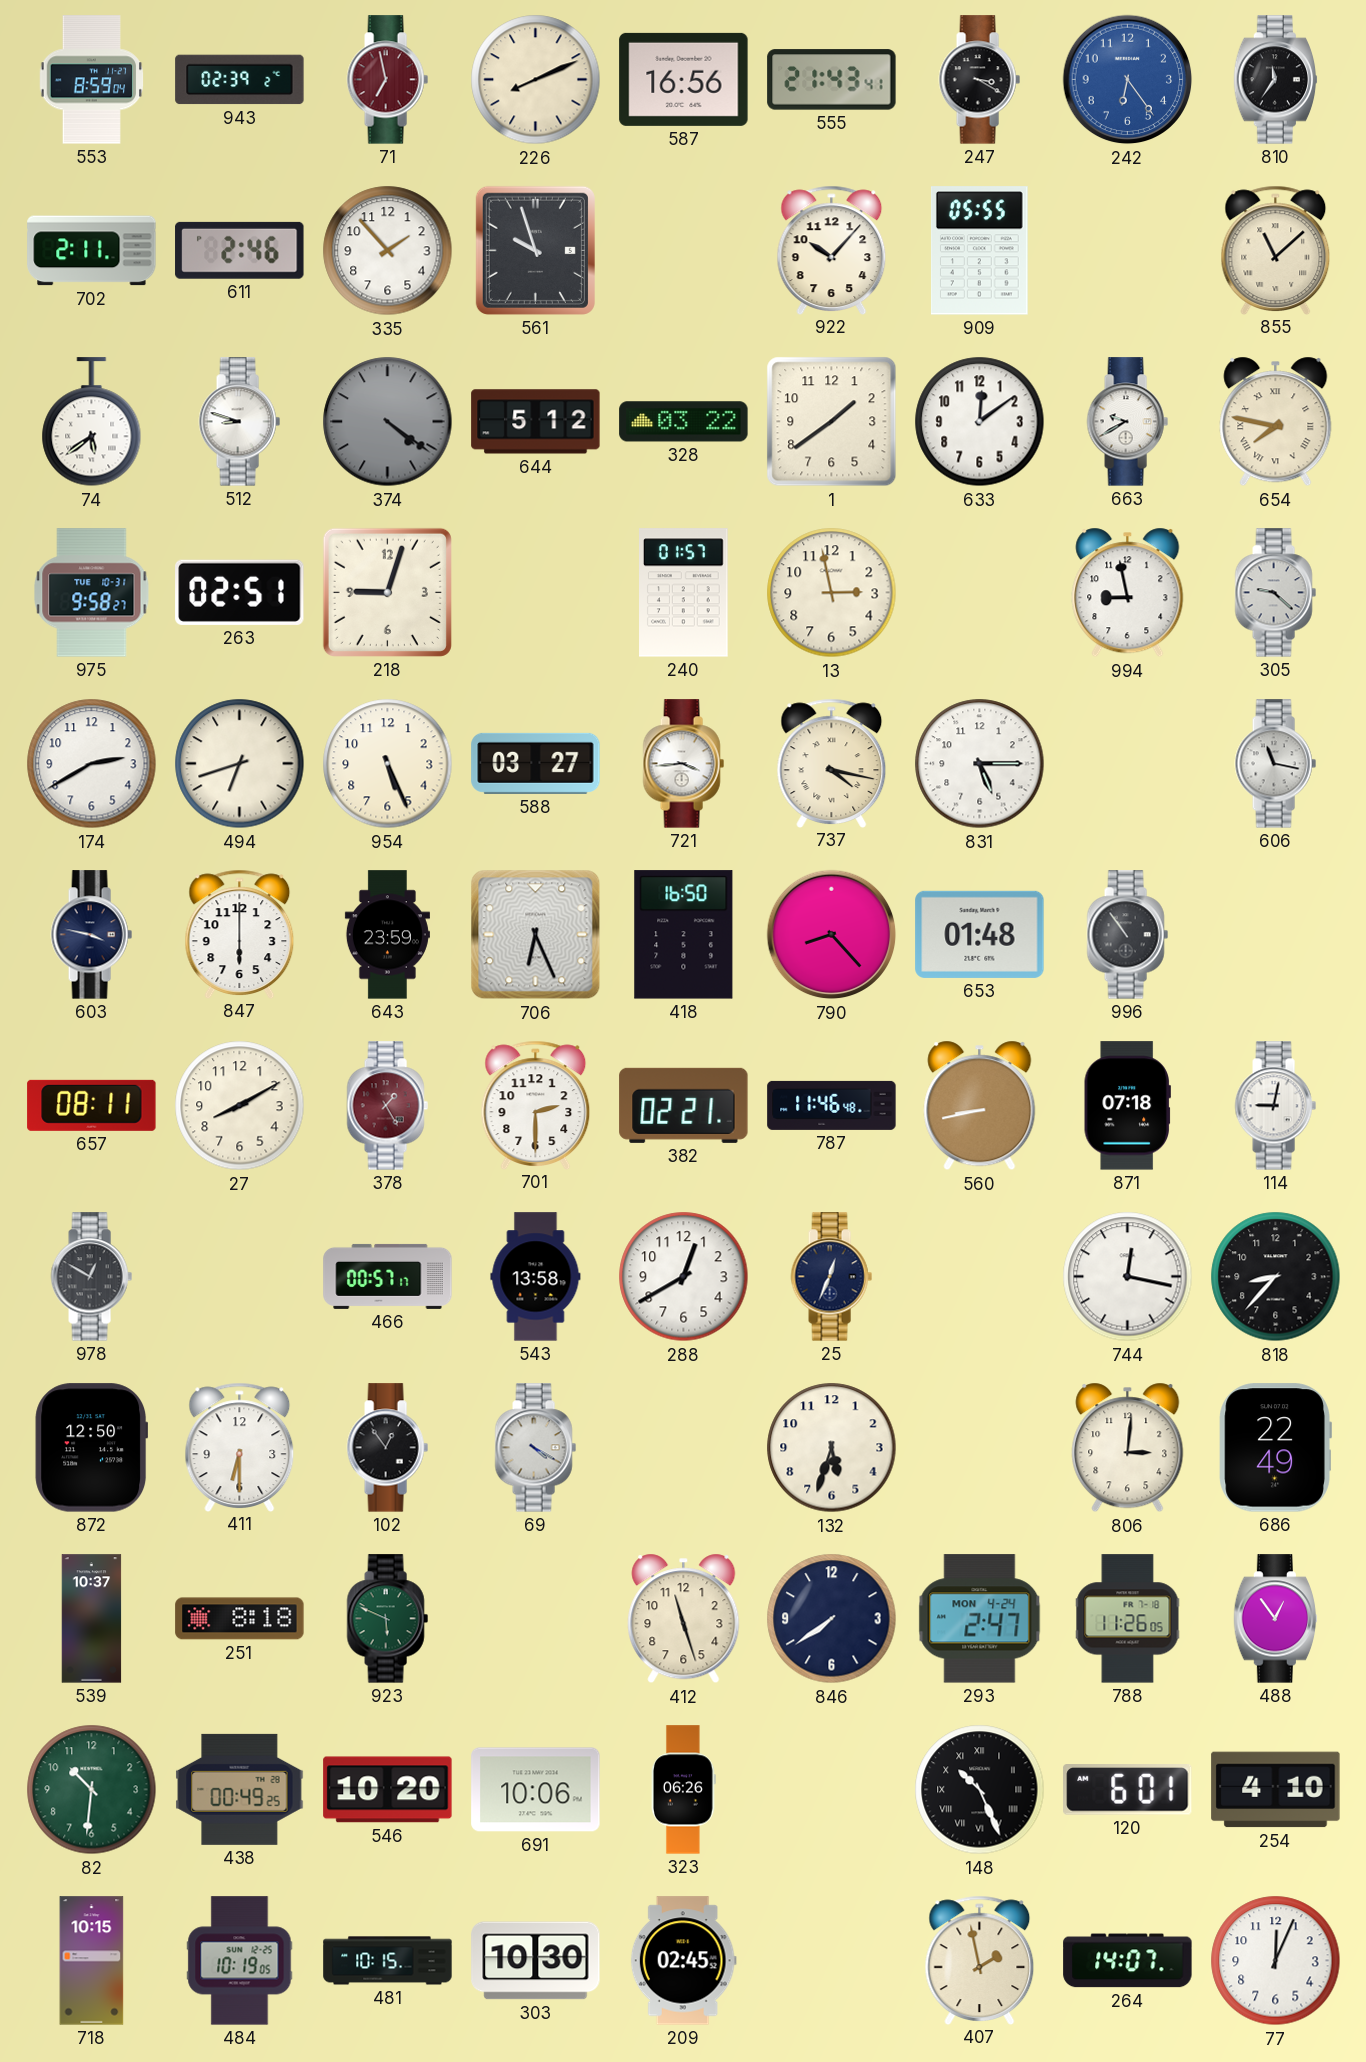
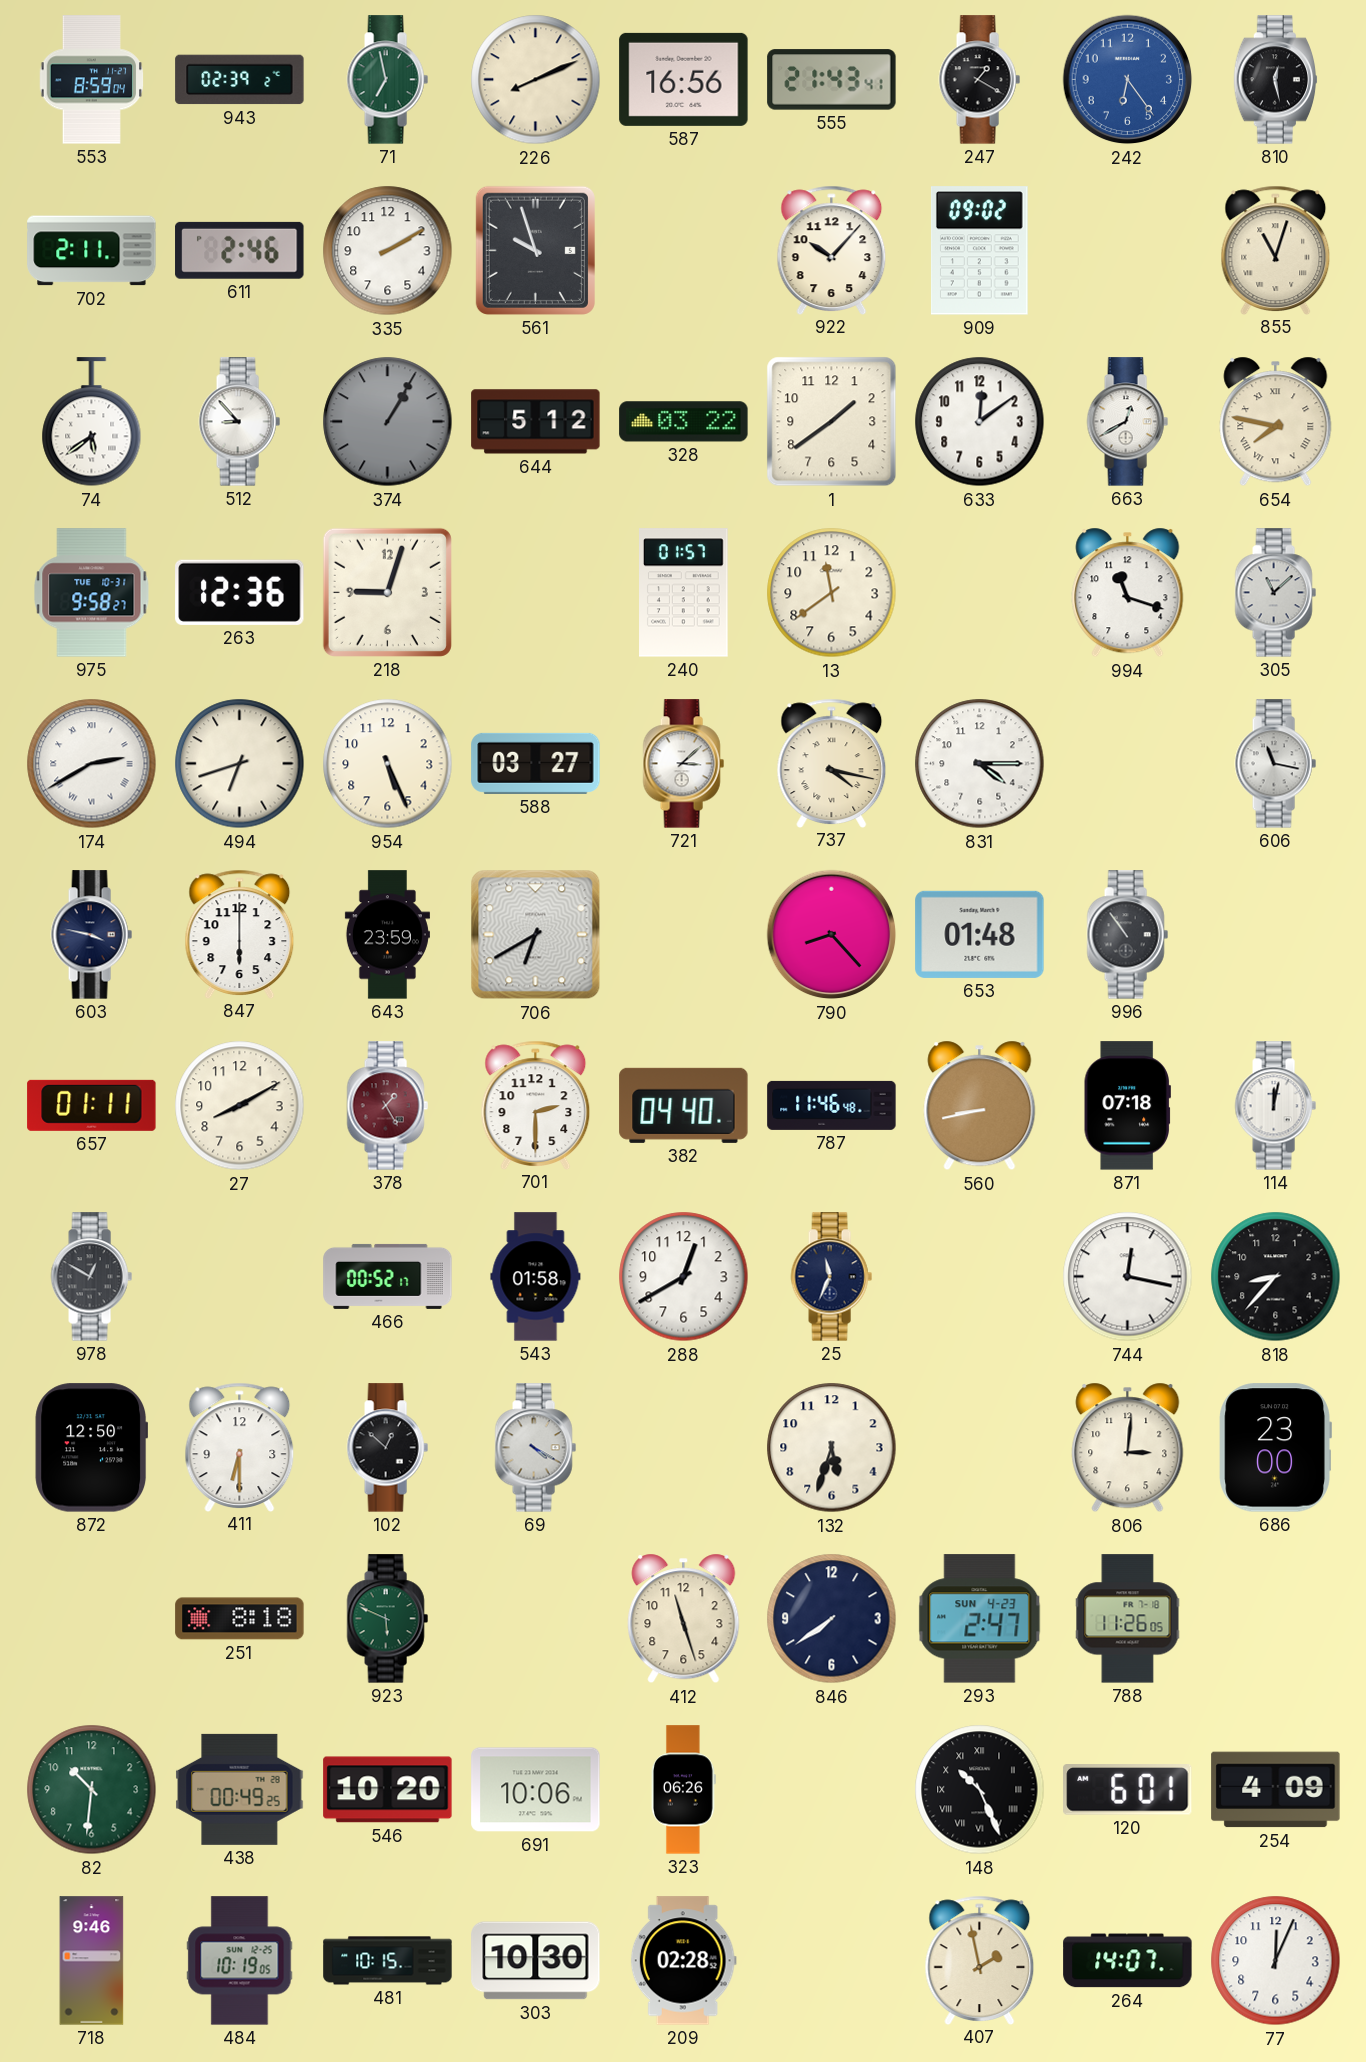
71 dial: burgundy -> green (387, 80)
247: 3:20 -> 1:20 (979, 80)
810: 11:36 -> 12:28 (1276, 80)
335: 1:53 -> 2:10 (388, 251)
909: 05:55 -> 09:02 (979, 251)
855: 11:08 -> 11:03 (1276, 250)
512: 8:48 -> 8:53 (239, 422)
374: 4:21 -> 1:05 (388, 422)
663: 9:40 -> 12:40 (1127, 422)
263: 02:51 -> 12:36 (240, 592)
13: 2:58 -> 11:39 (832, 593)
994: 8:58 -> 11:18 (1128, 593)
305: 9:22 -> 11:08 (1275, 593)
174 numerals: Arabic -> Roman (92, 764)
721: 3:44 -> 3:08 (683, 764)
831: 5:15 -> 4:15 (980, 764)
706: 6:26 -> 6:40 (536, 935)
418: 16:50 -> none (684, 935)
657: 08:11 -> 01:11 (92, 1105)
382: 02:21 -> 04:40 (684, 1105)
114: 9:02 -> 12:02 (1275, 1106)
466: 00:57 -> 00:52 (388, 1276)
543: 13:58 -> 01:58 (536, 1277)
25: 12:34 -> 11:34 (831, 1277)
102: 12:54 -> 12:52 (387, 1448)
686: 22:49 -> 23:00 (1275, 1448)
539: 10:37 -> none (92, 1619)
293 date: MON 4-24 -> SUN 4-23 (980, 1619)
488: 12:54 -> none (1276, 1619)
254: 4:10 -> 4:09 (1276, 1790)
718: 10:15 -> 9:46 (92, 1961)
209: 02:45 -> 02:28 (683, 1961)
